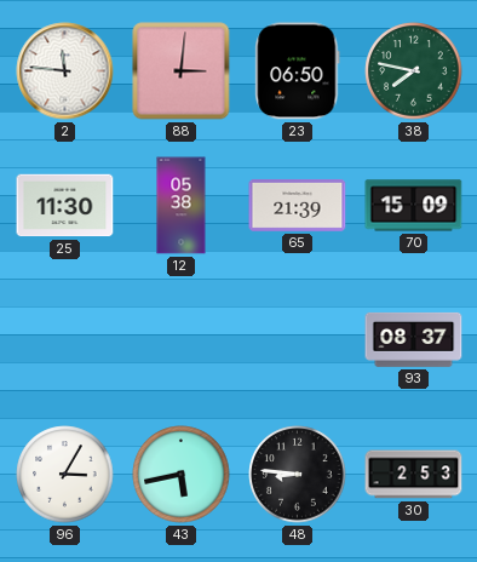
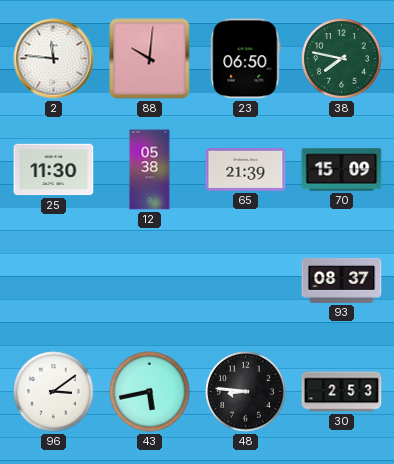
88: 3:01 -> 10:01 (150, 59)
96: 3:05 -> 3:09 (54, 392)
